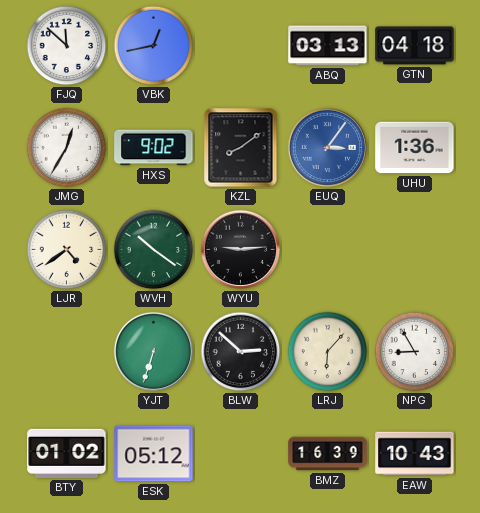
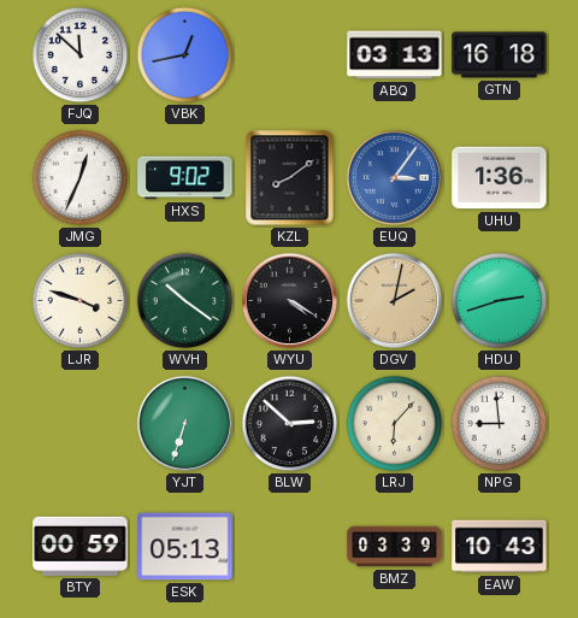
GTN: 04:18 -> 16:18 (500, 55)
JMG: 12:35 -> 12:34 (81, 178)
LJR: 4:39 -> 3:48 (81, 301)
WYU: 9:14 -> 4:20 (289, 300)
DGV: none -> 2:02 (394, 300)
HDU: none -> 2:42 (500, 301)
NPG: 8:55 -> 8:59 (500, 424)
BTY: 01:02 -> 00:59 (81, 546)
ESK: 05:12 -> 05:13 (185, 547)
BMZ: 16:39 -> 03:39 (395, 547)
